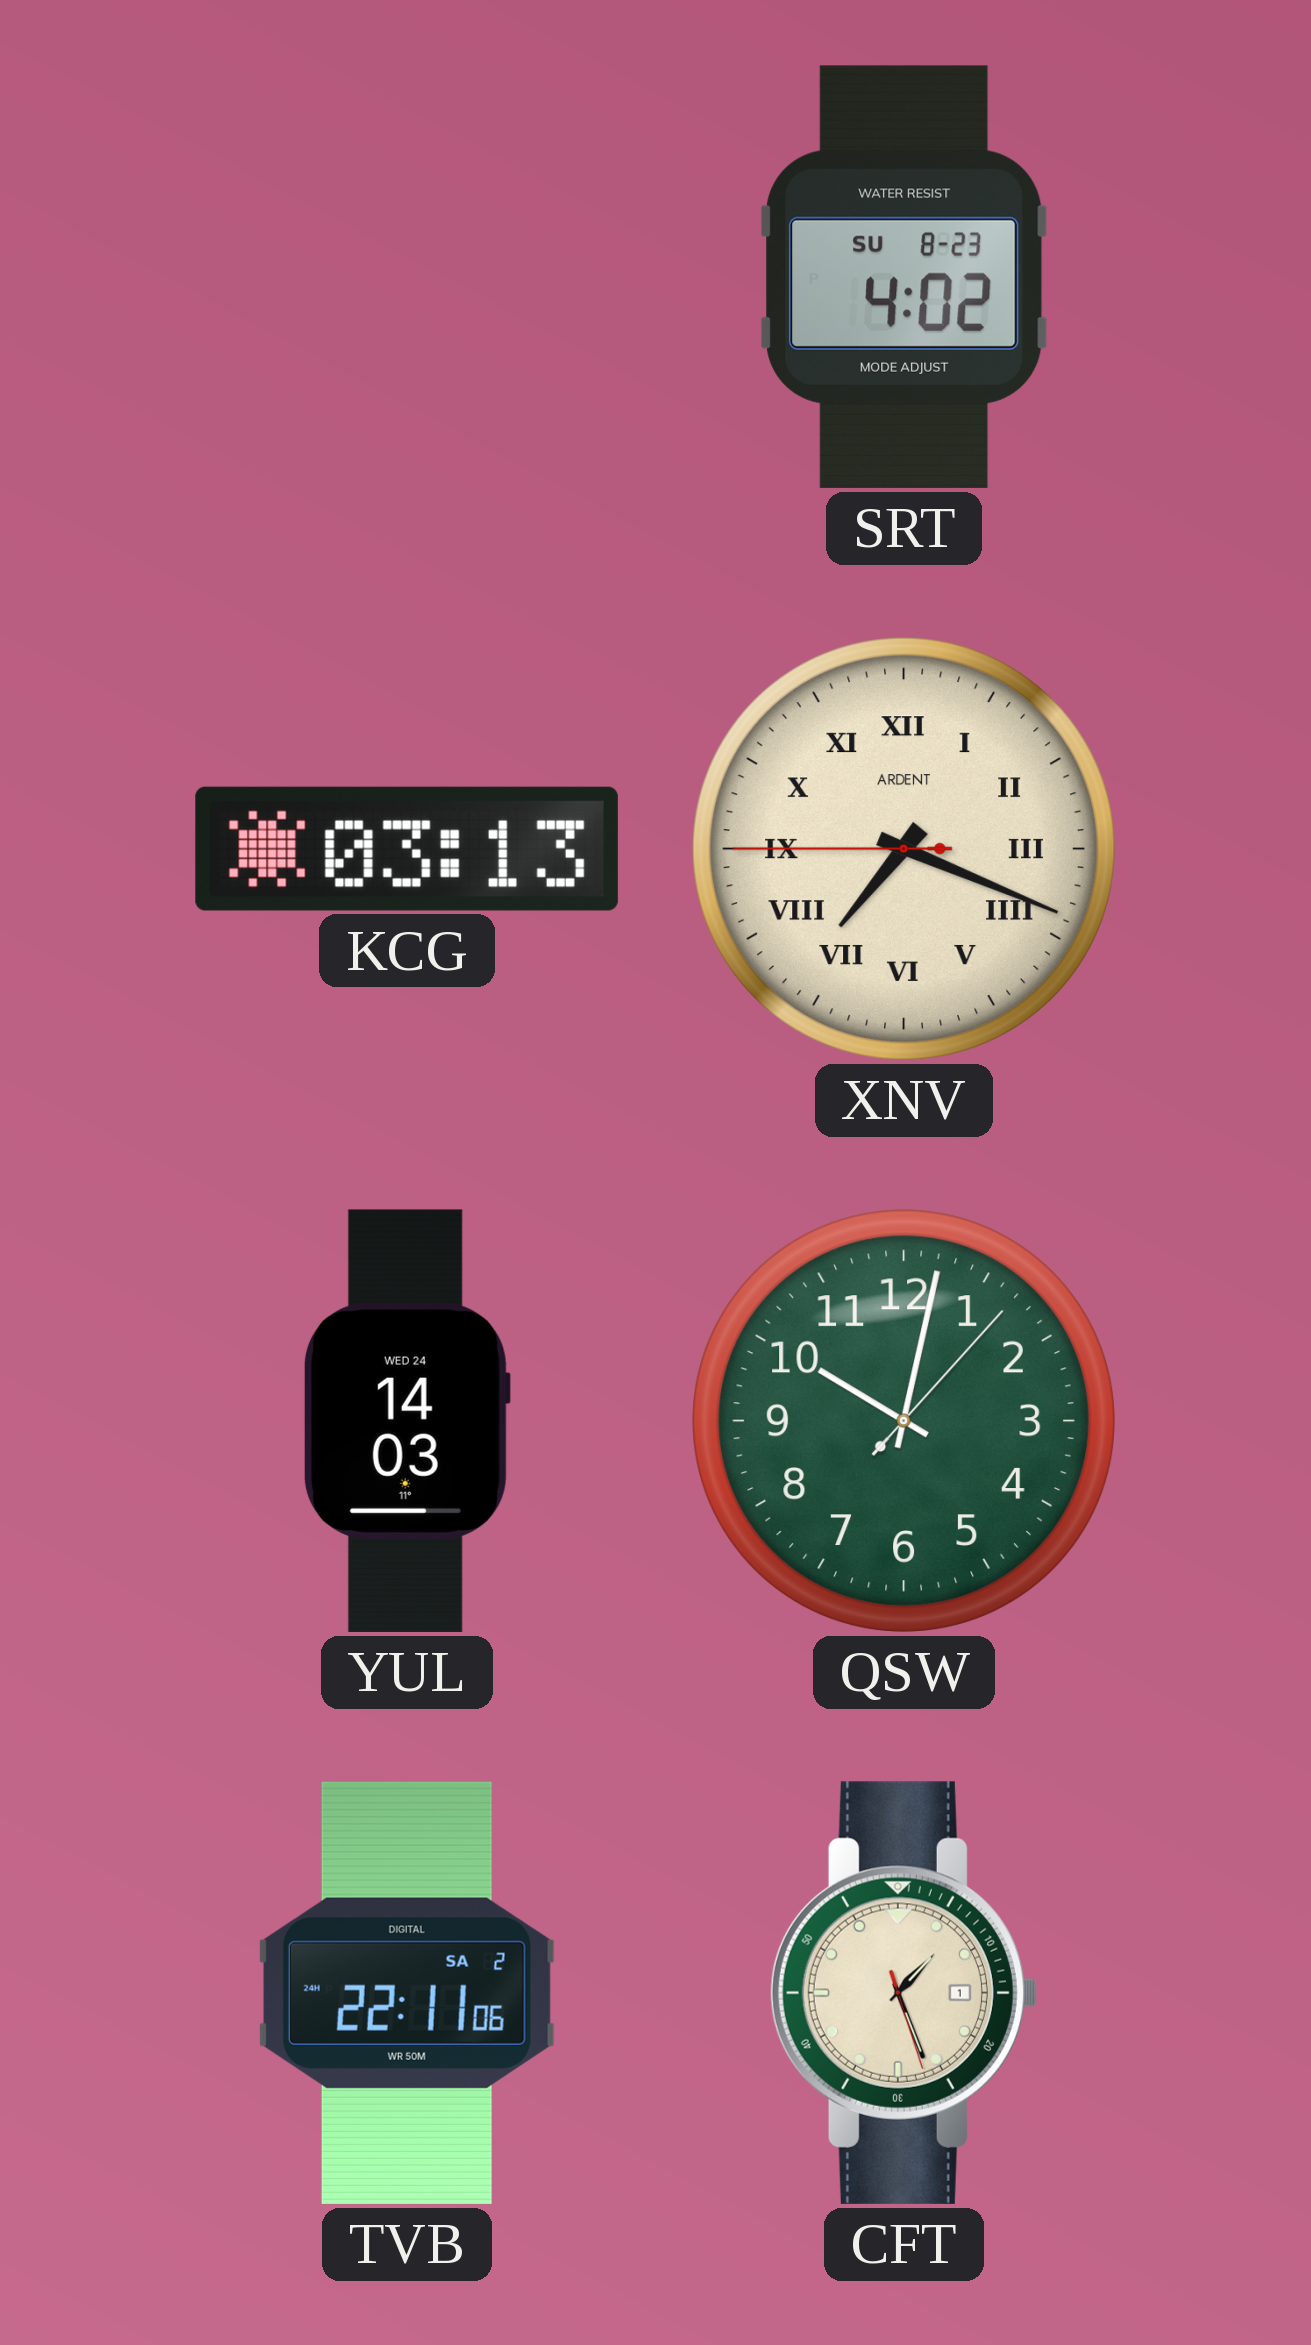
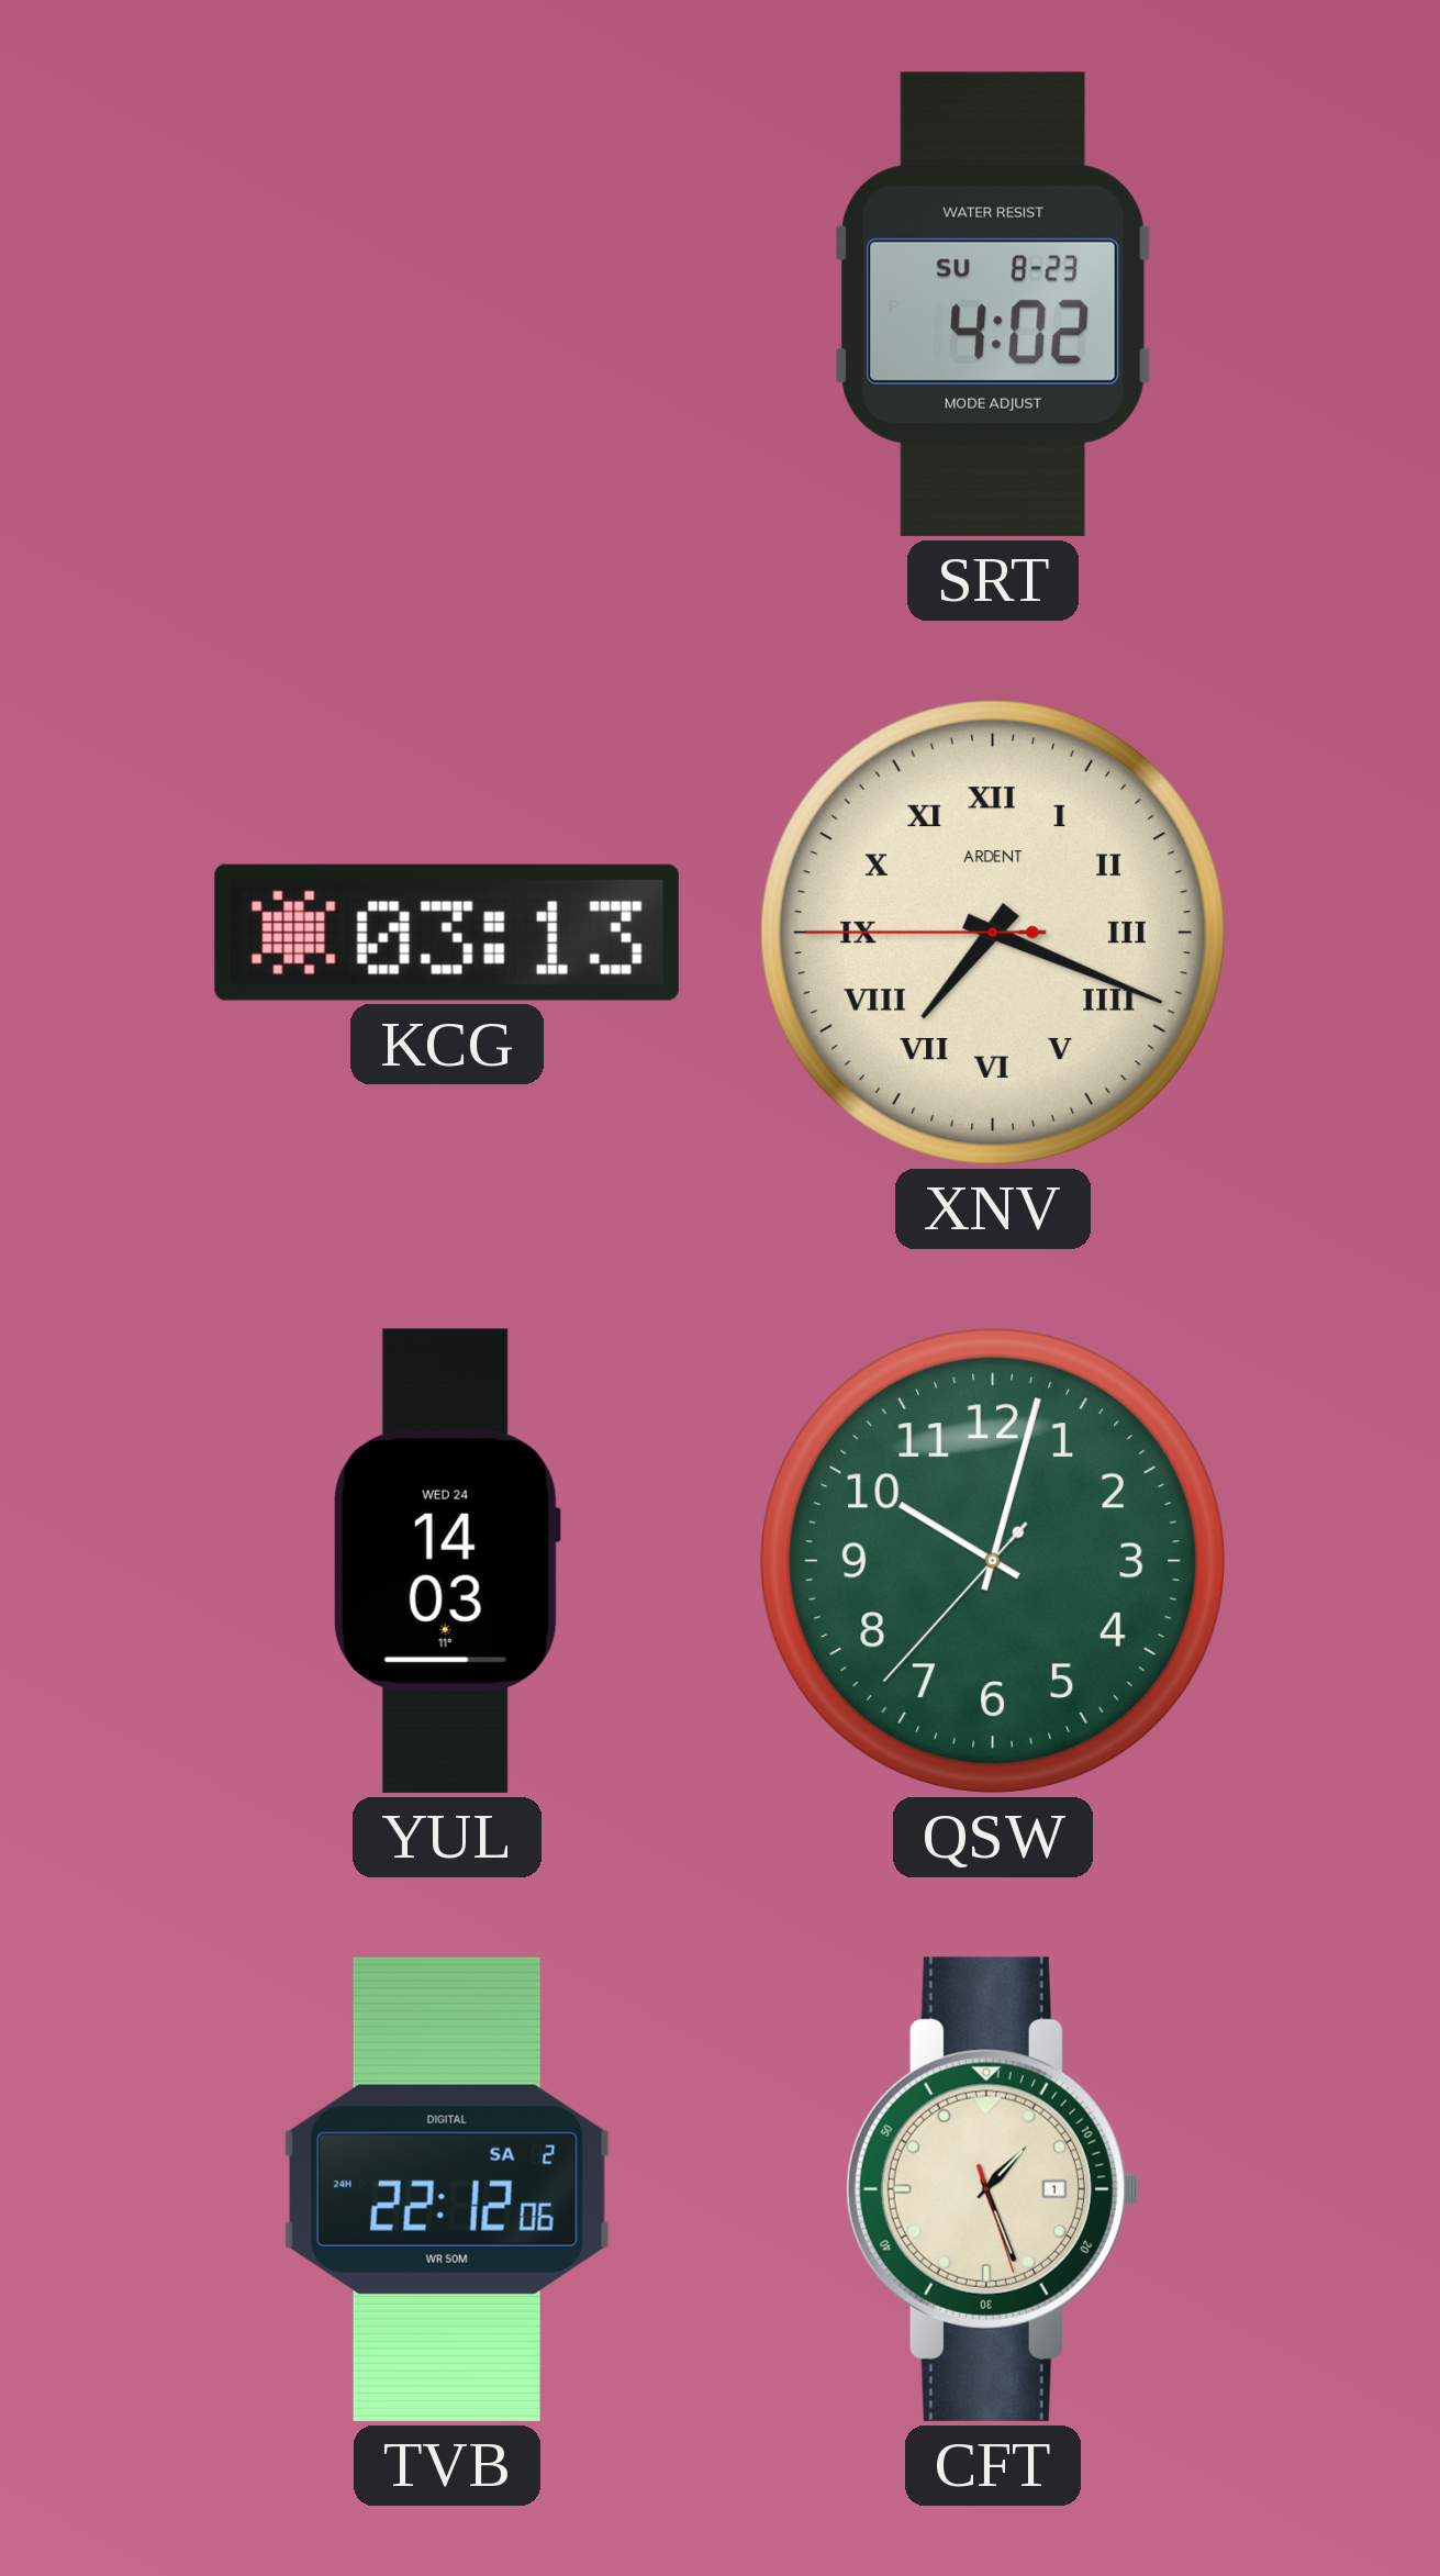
QSW: 10:02:07 -> 10:02:37 (993, 1561)
TVB: 22:11 -> 22:12 (447, 2189)
